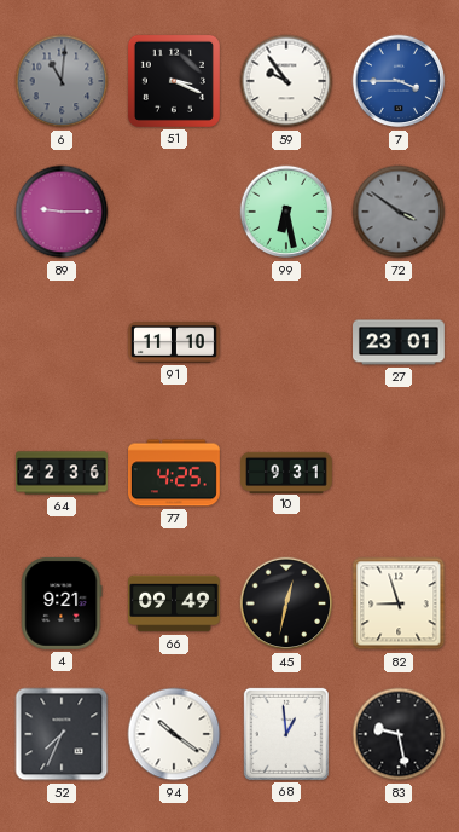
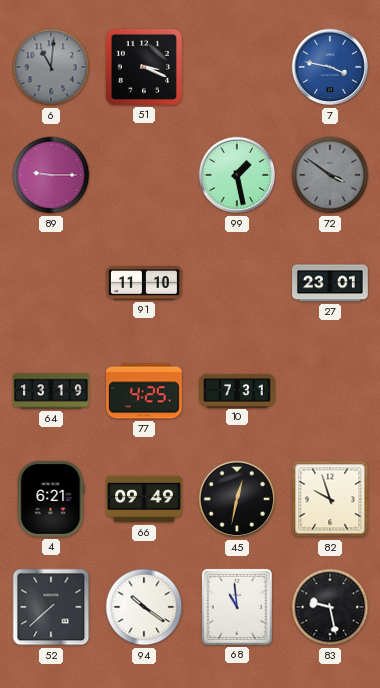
59: 9:54 -> none (286, 81)
7: 3:45 -> 3:47 (330, 67)
99: 6:28 -> 1:28 (237, 175)
64: 22:36 -> 13:19 (52, 391)
10: 9:31 -> 7:31 (238, 390)
4: 9:21 -> 6:21 (51, 499)
82: 8:57 -> 9:57 (330, 499)
52: 7:34 -> 7:38 (51, 607)
68: 12:59 -> 10:59 (237, 607)
